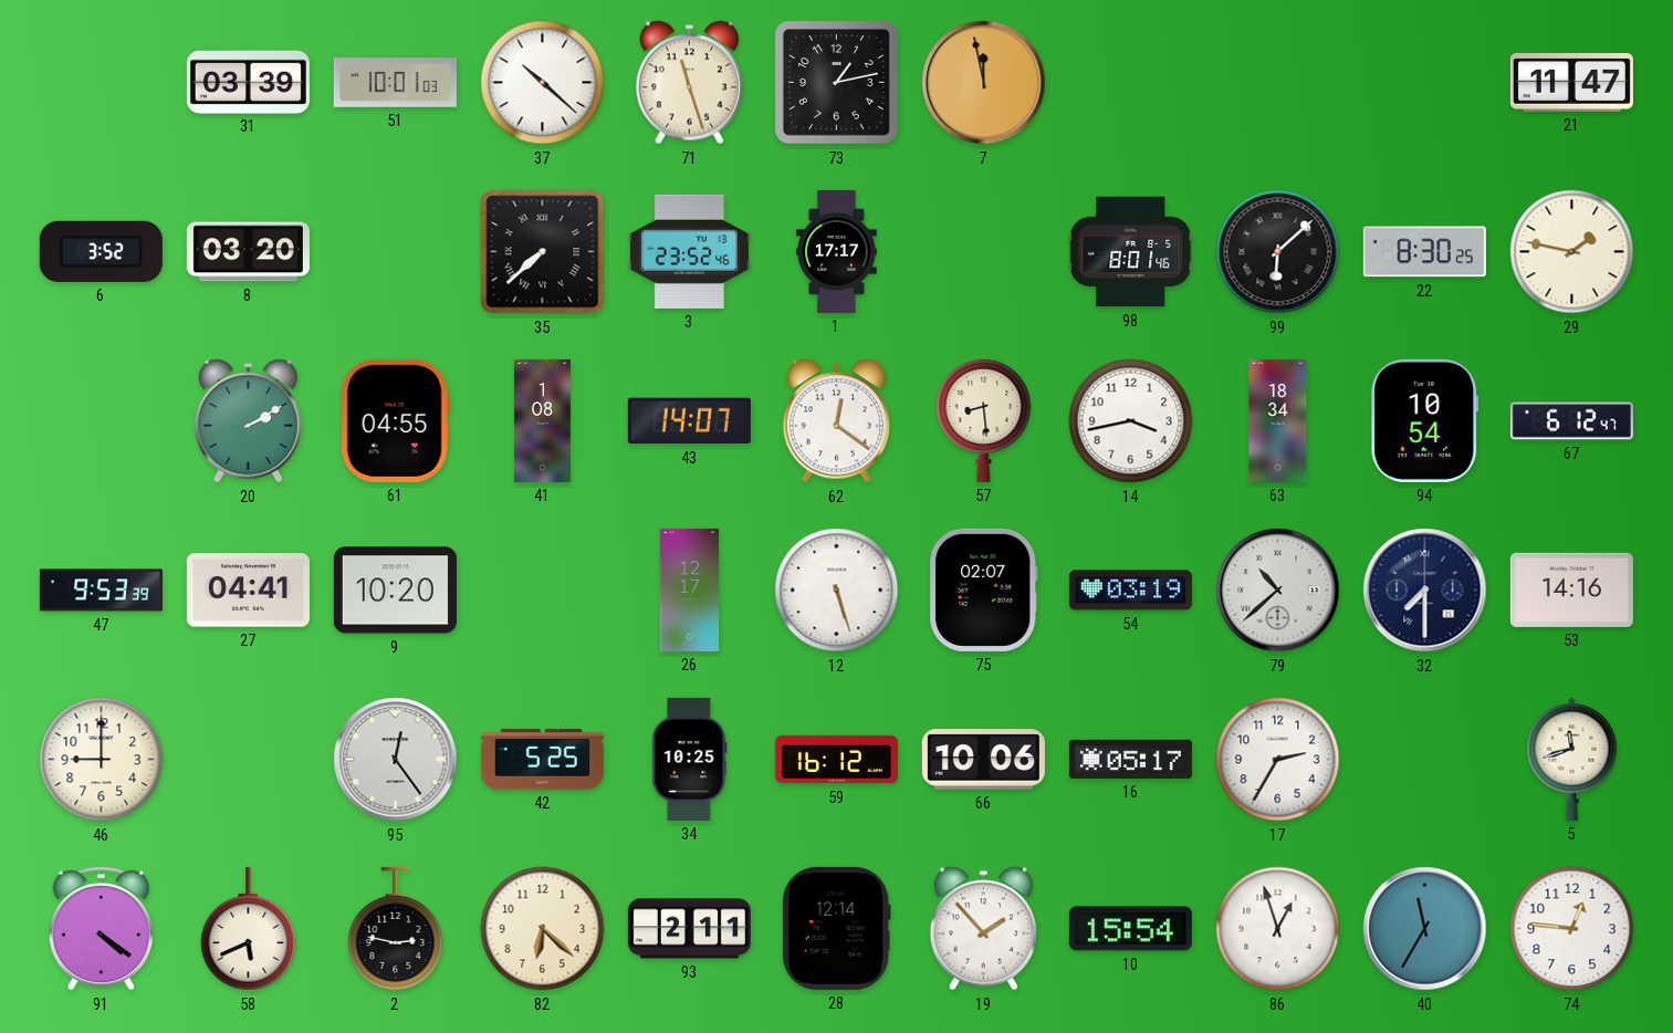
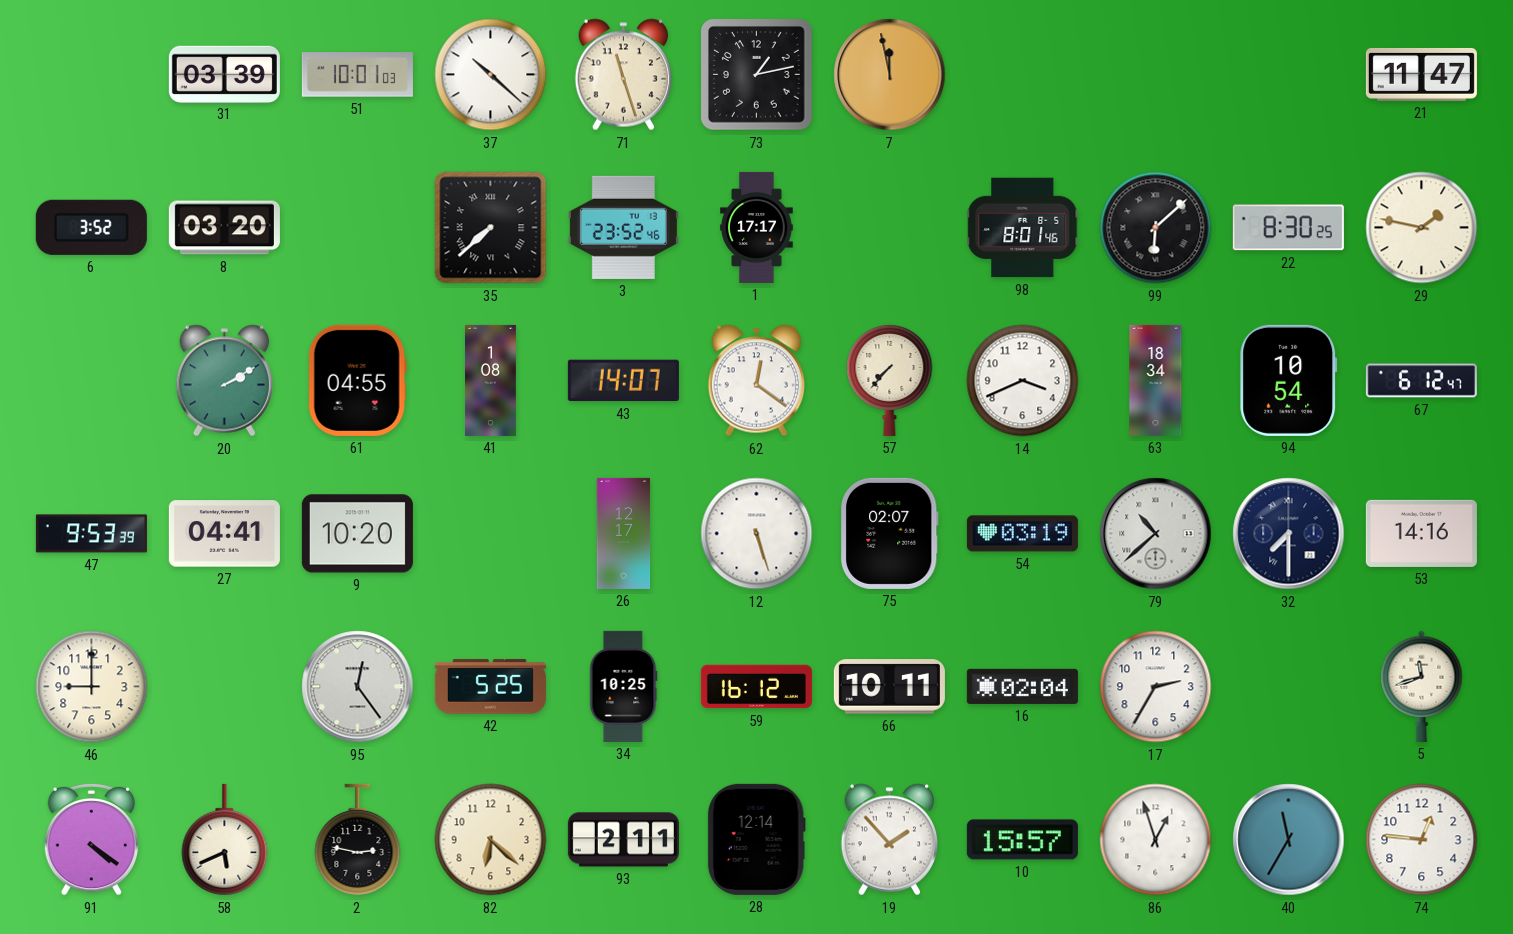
57: 8:29 -> 7:37 (890, 380)
14: 3:43 -> 3:41 (1023, 381)
66: 10:06 -> 10:11 (889, 687)
16: 05:17 -> 02:04 (1022, 686)
10: 15:54 -> 15:57 (1022, 840)
